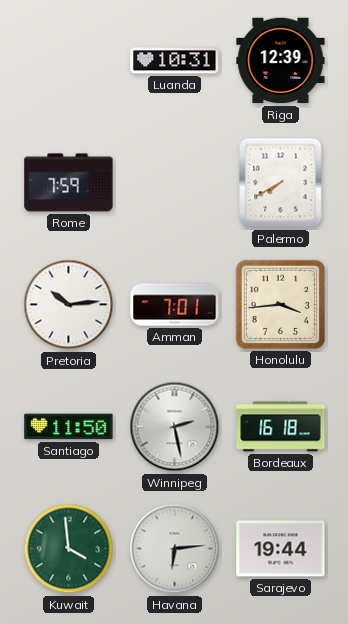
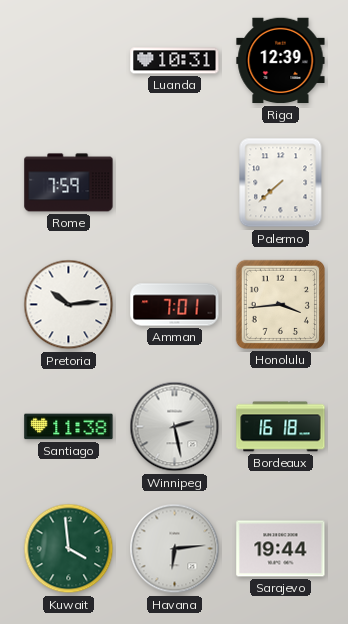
Palermo: 7:40 -> 7:38 (281, 183)
Santiago: 11:50 -> 11:38 (69, 427)
